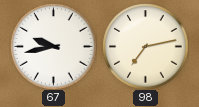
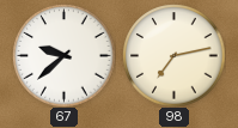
67: 9:43 -> 9:38 (63, 55)
